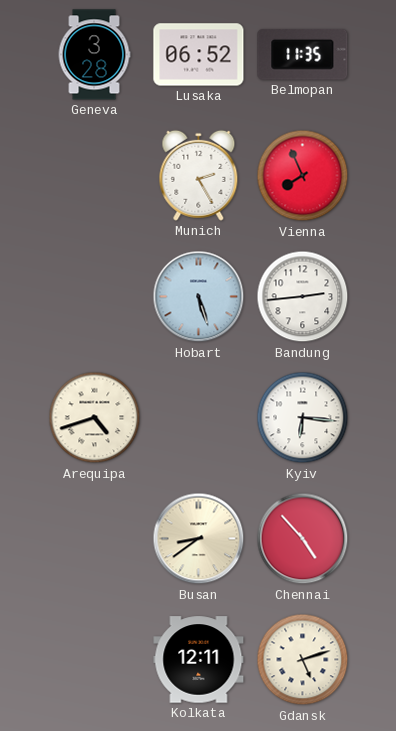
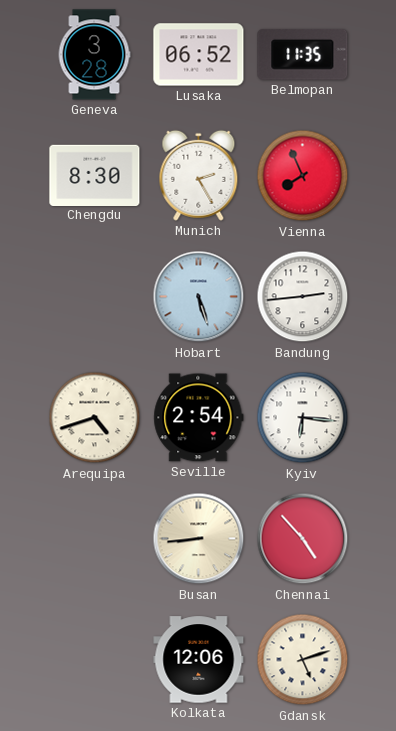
Chengdu: none -> 8:30 (95, 175)
Seville: none -> 2:54 (199, 418)
Busan: 8:39 -> 8:44 (199, 539)
Kolkata: 12:11 -> 12:06 (199, 660)
